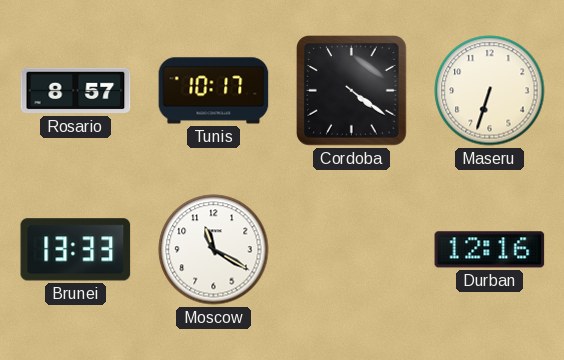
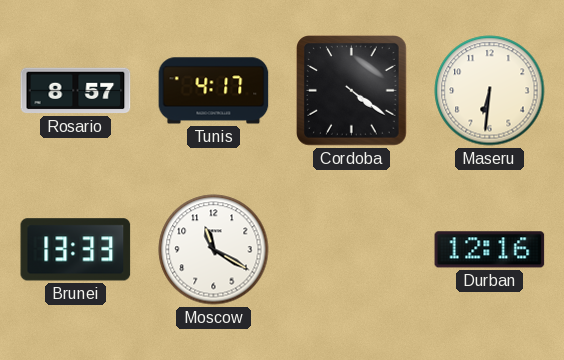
Tunis: 10:17 -> 4:17 (214, 91)
Maseru: 6:33 -> 6:31 (490, 91)
